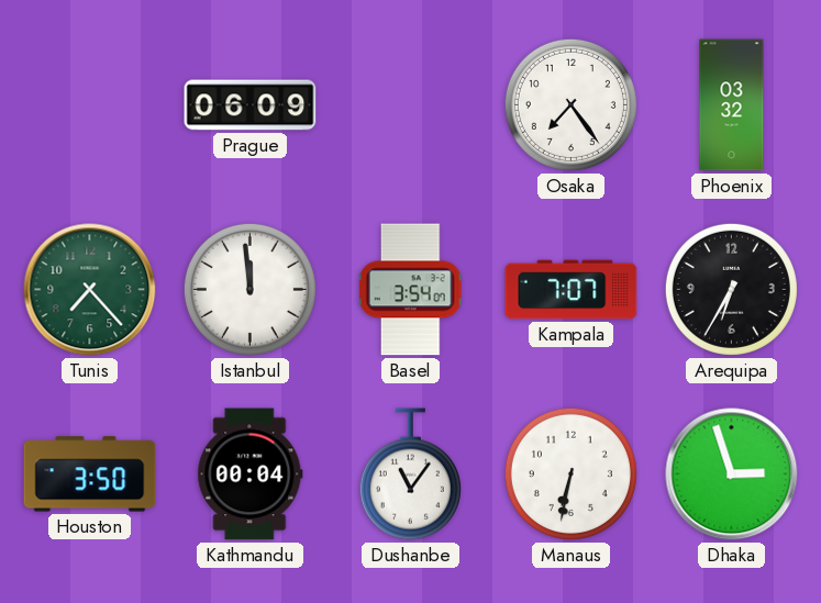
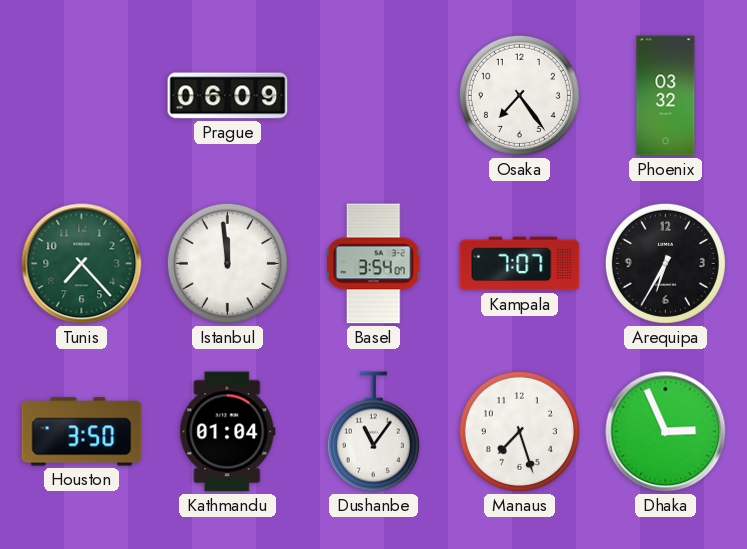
Kathmandu: 00:04 -> 01:04 (228, 432)
Manaus: 6:32 -> 7:27 (519, 431)
Dhaka: 2:57 -> 2:56 (666, 432)
